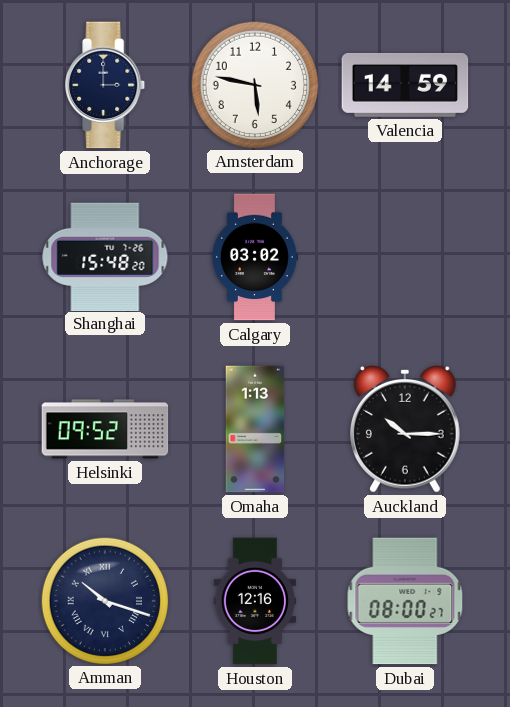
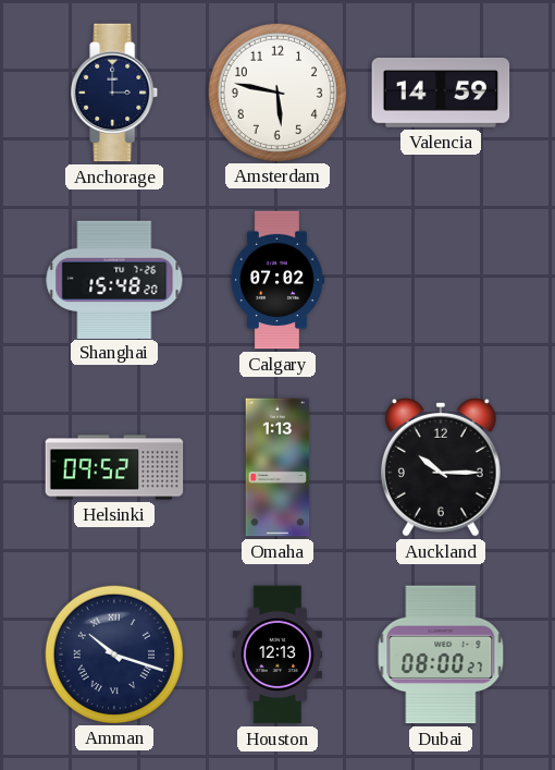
Calgary: 03:02 -> 07:02 (276, 280)
Houston: 12:16 -> 12:13 (276, 655)
